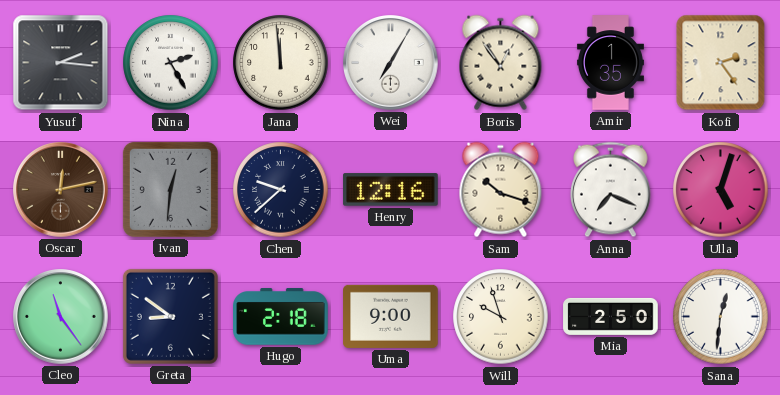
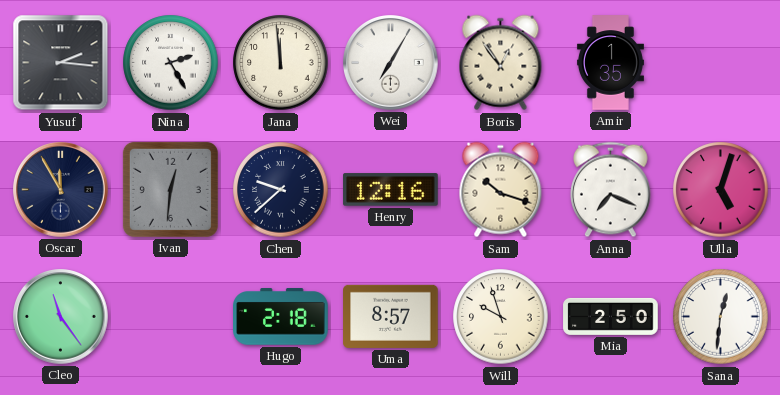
Kofi: 2:24 -> none (721, 63)
Oscar: 12:13 -> 11:55 (61, 190)
Oscar dial: brown -> navy (61, 190)
Greta: 8:51 -> none (170, 316)
Uma: 9:00 -> 8:57 (391, 316)
